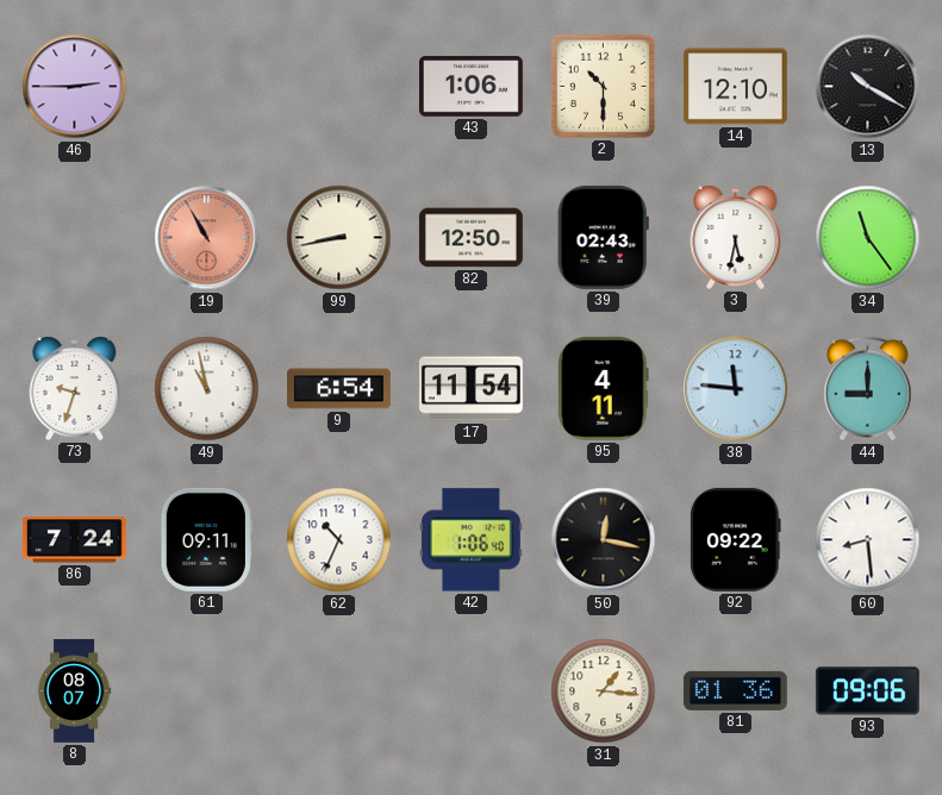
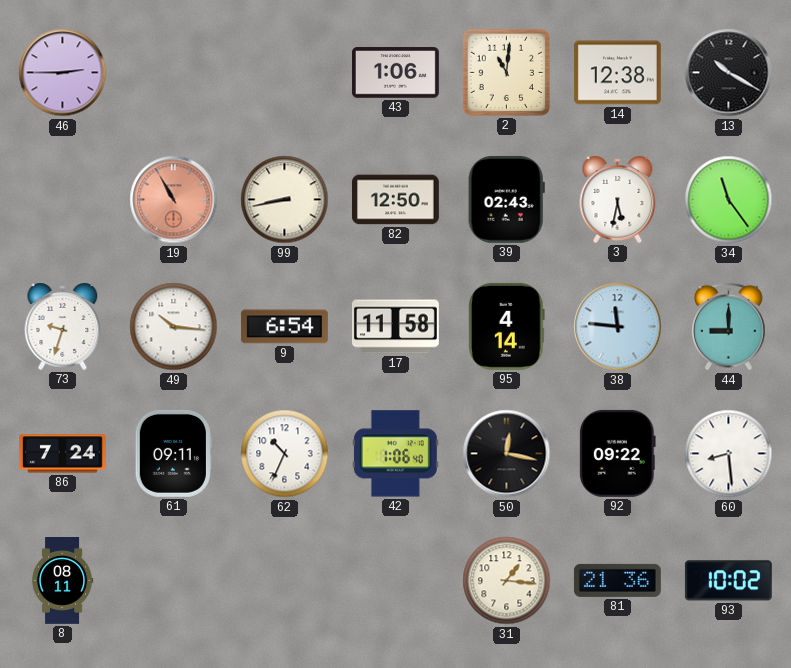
2: 10:30 -> 11:01 (506, 72)
14: 12:10 -> 12:38 (617, 73)
49: 10:58 -> 10:16 (174, 327)
17: 11:54 -> 11:58 (395, 327)
95: 4:11 -> 4:14 (507, 326)
8: 08:07 -> 08:11 (62, 581)
81: 01:36 -> 21:36 (617, 580)
93: 09:06 -> 10:02 (728, 581)
